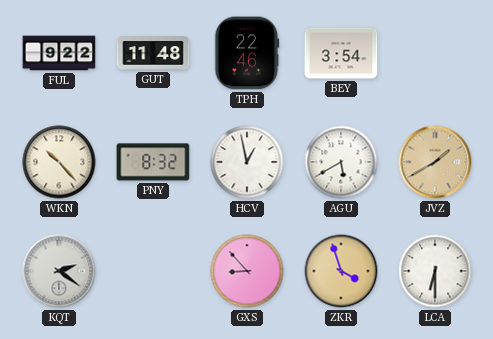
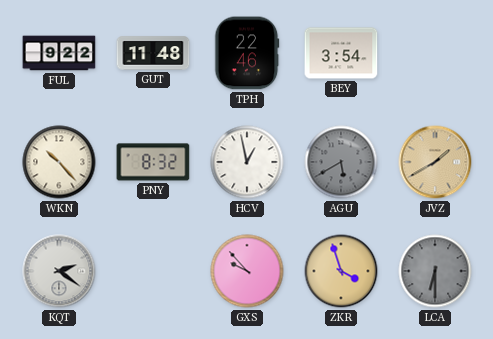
AGU dial: white -> grey (341, 162)
GXS: 8:53 -> 9:53 (247, 271)
LCA dial: white -> grey (435, 271)
